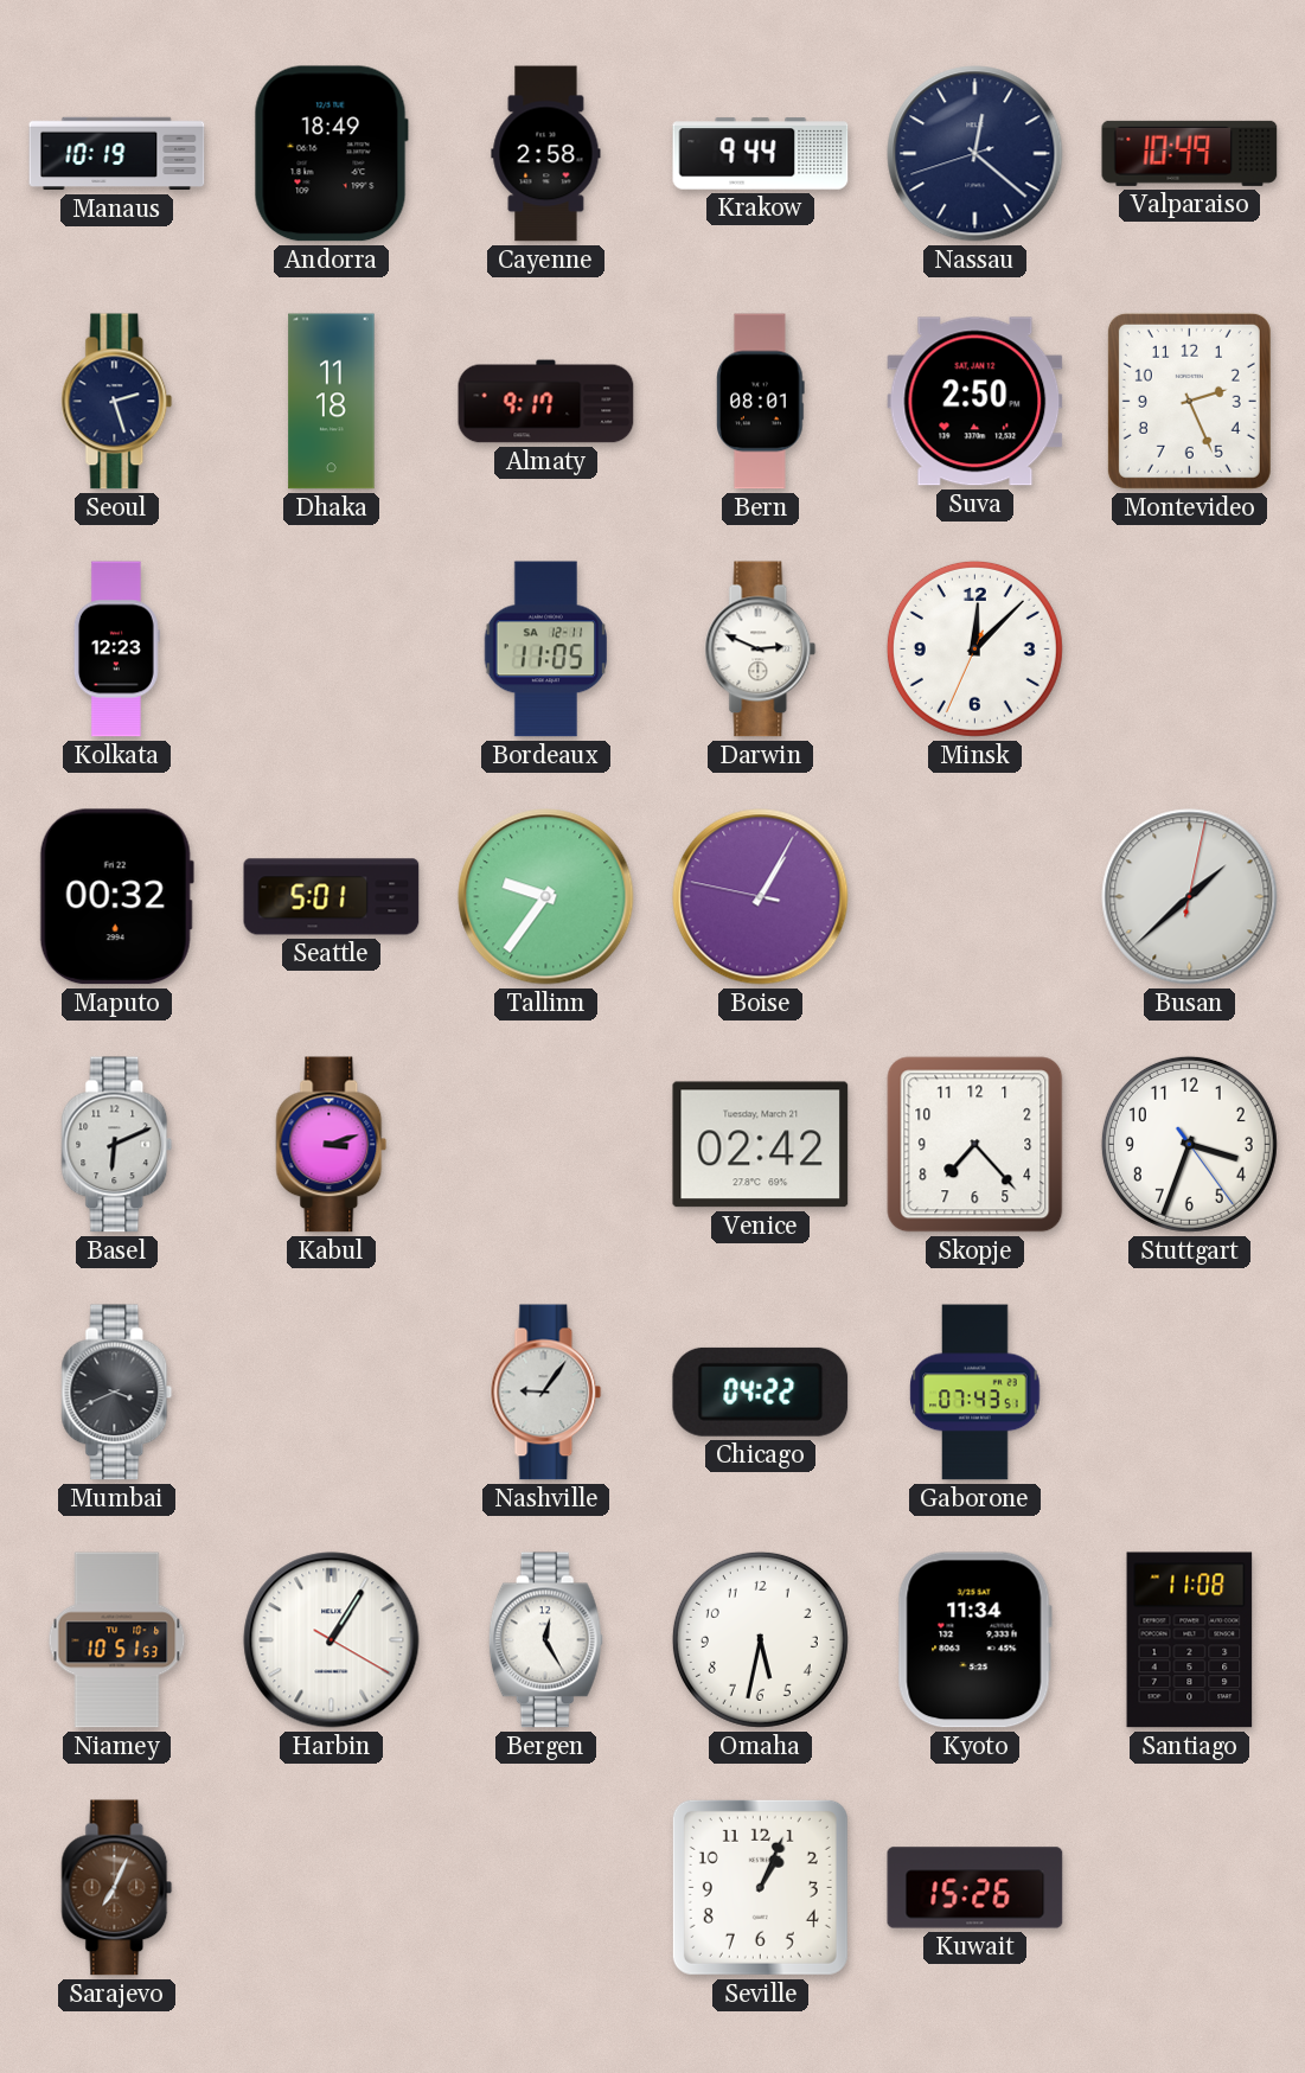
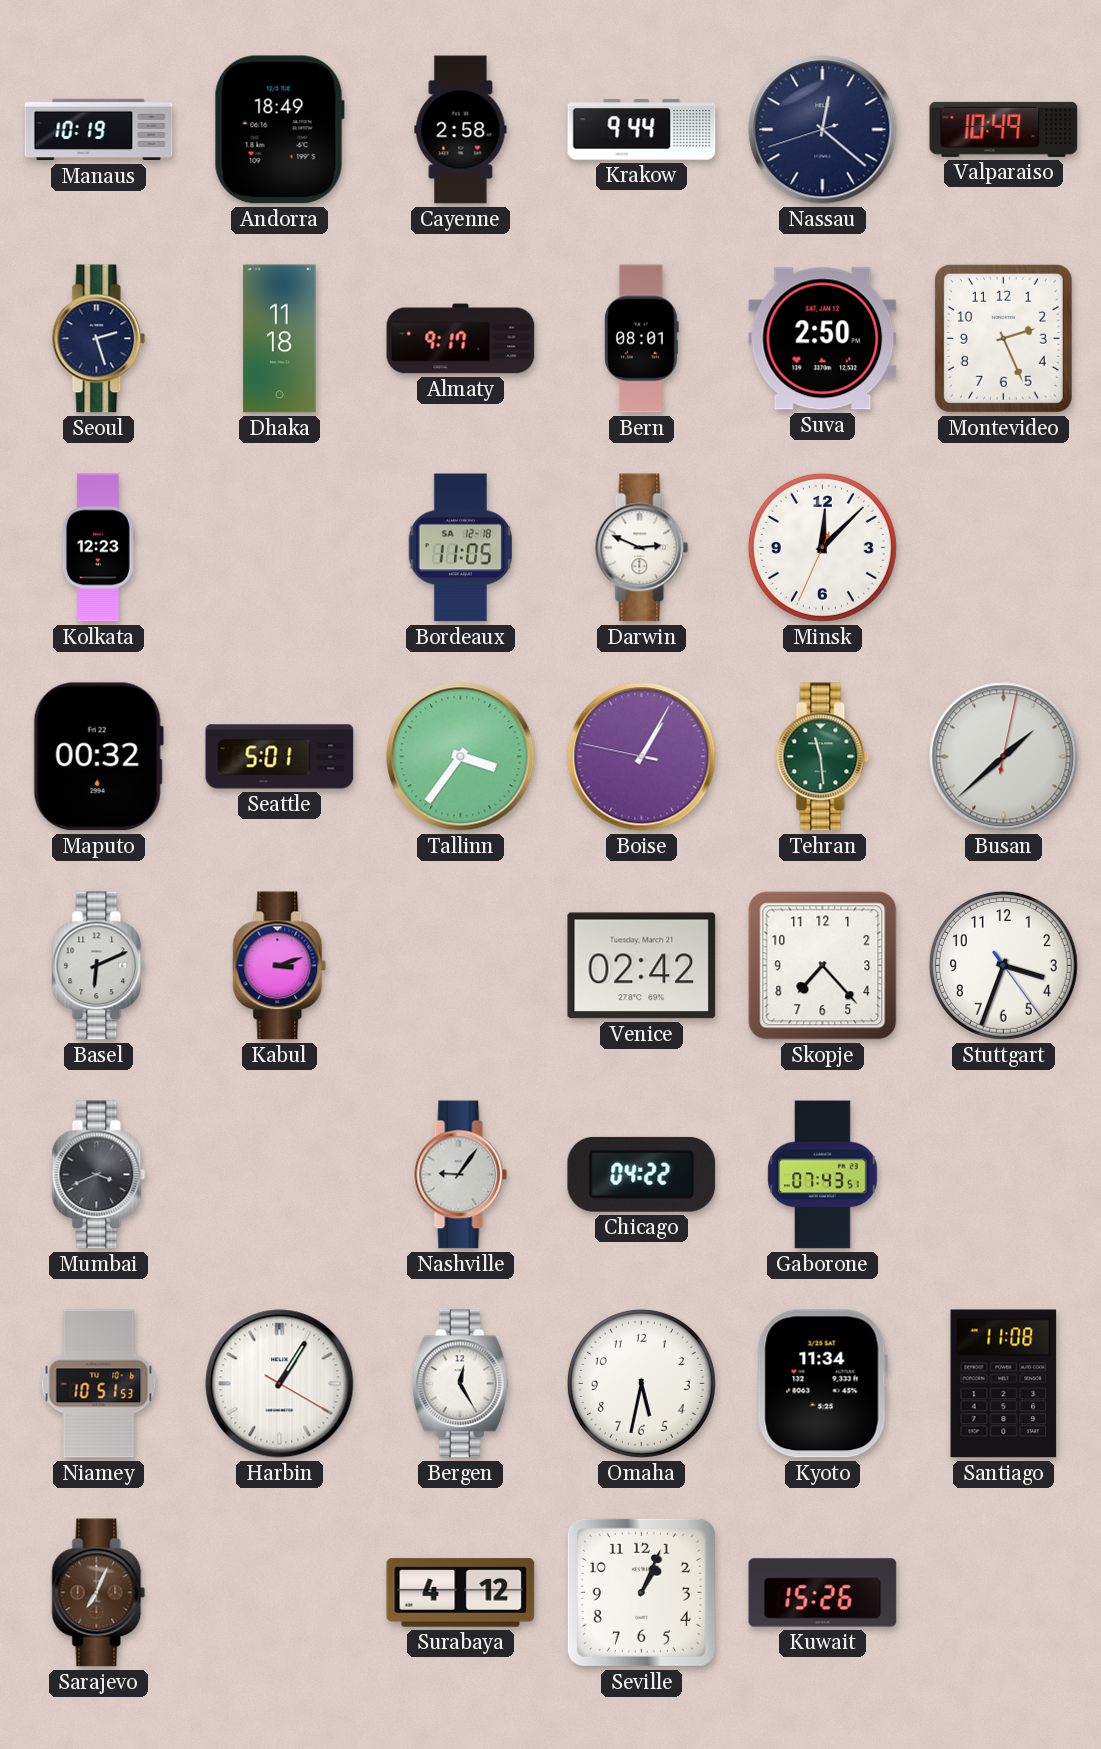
Bordeaux date: SA 12-11 -> SA 12-18 (460, 548)
Tallinn: 9:36 -> 3:36 (461, 757)
Tehran: none -> 11:29 (823, 757)
Surabaya: none -> 4:12 (461, 1593)
